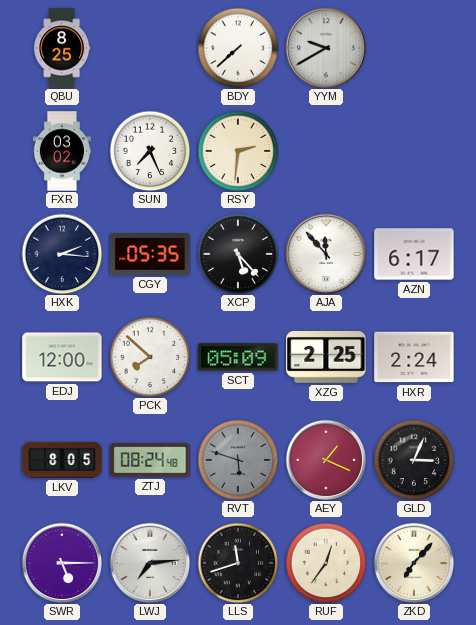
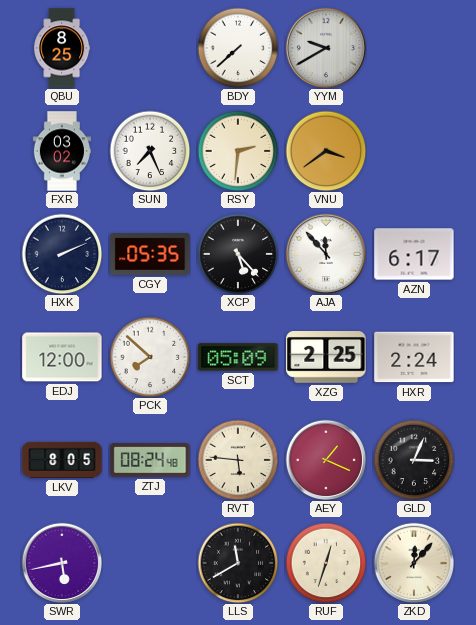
VNU: none -> 3:39 (326, 151)
HXK: 2:16 -> 2:11 (62, 254)
RVT: 5:48 -> 5:46 (238, 460)
RVT dial: grey -> cream (238, 460)
SWR: 5:15 -> 5:43 (61, 562)
LWJ: 7:14 -> none (149, 562)
LLS: 11:42 -> 11:40 (238, 563)
RUF: 12:36 -> 12:33 (326, 563)
ZKD: 7:07 -> 12:07 (413, 562)
